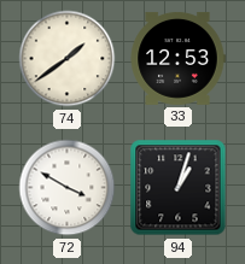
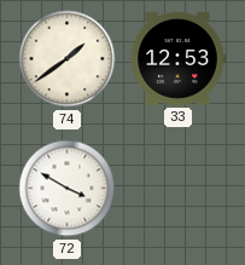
94: 1:03 -> none (179, 188)
